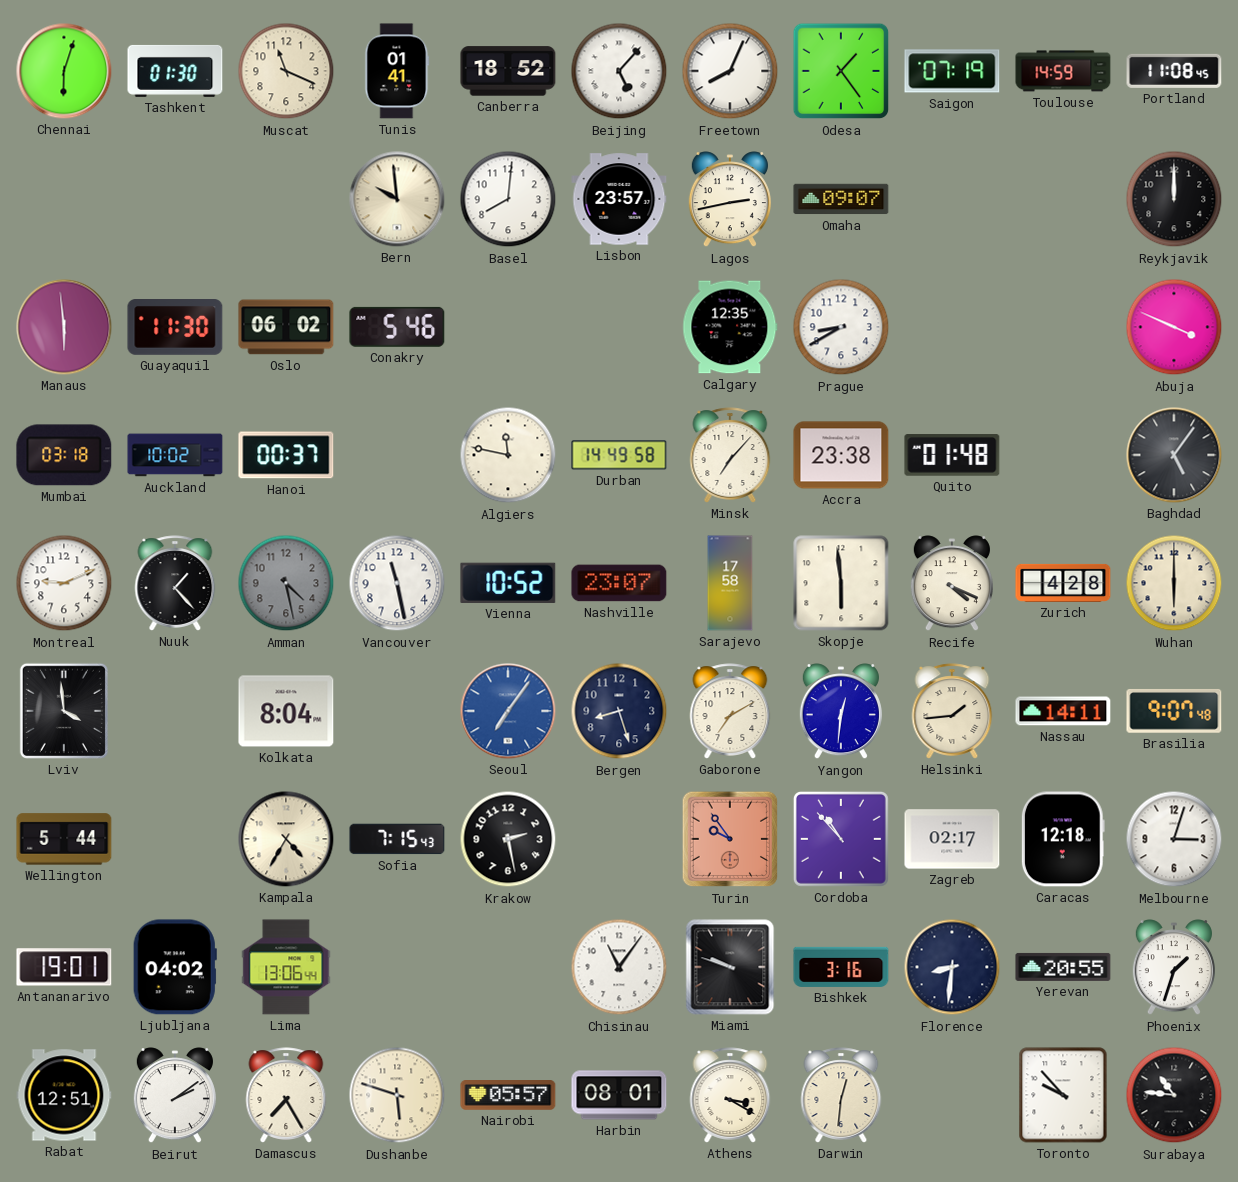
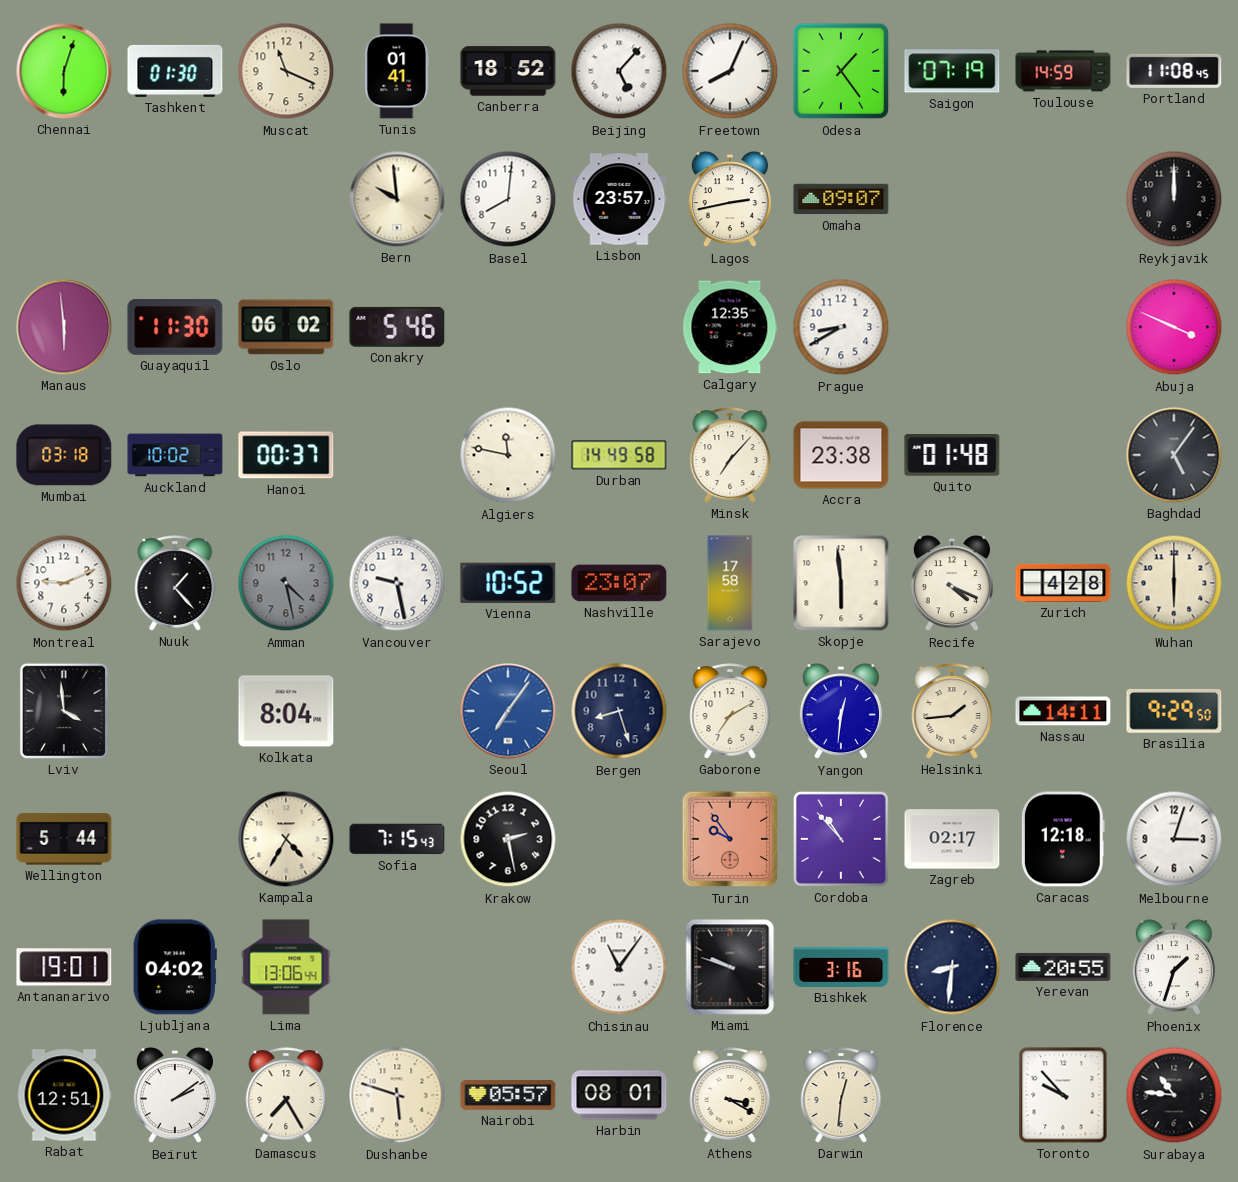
Vancouver: 11:28 -> 9:28 (397, 583)
Brasilia: 9:07 -> 9:29 (1174, 711)
